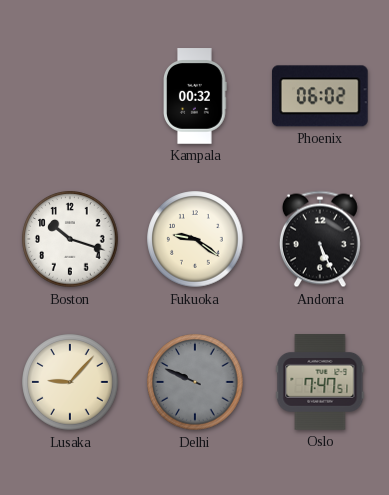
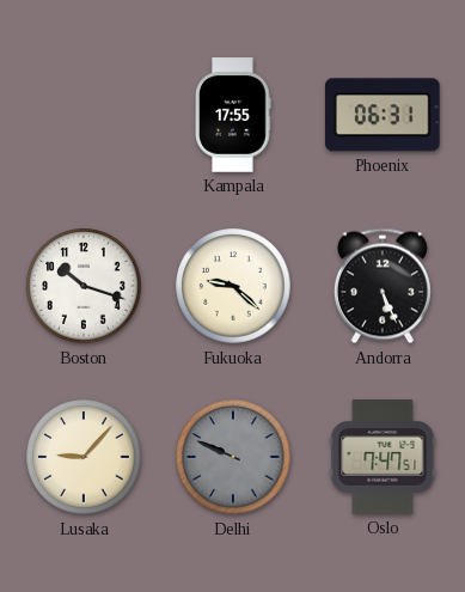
Kampala: 00:32 -> 17:55 (233, 115)
Phoenix: 06:02 -> 06:31 (383, 115)
Fukuoka: 9:21 -> 9:22 (233, 286)
